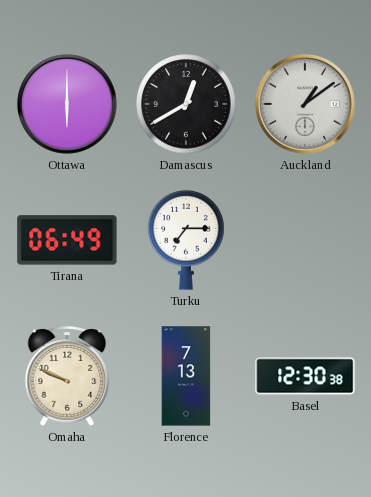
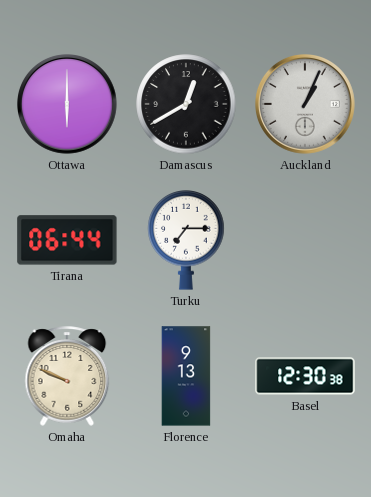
Auckland: 1:09 -> 1:04 (306, 105)
Tirana: 06:49 -> 06:44 (67, 240)
Florence: 7:13 -> 9:13 (186, 376)
